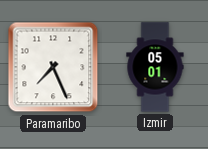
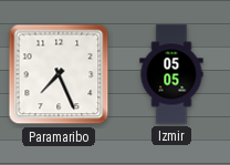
Izmir: 05:01 -> 05:05 (171, 74)
